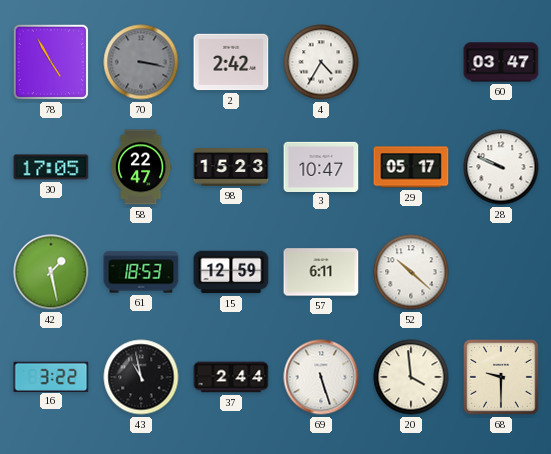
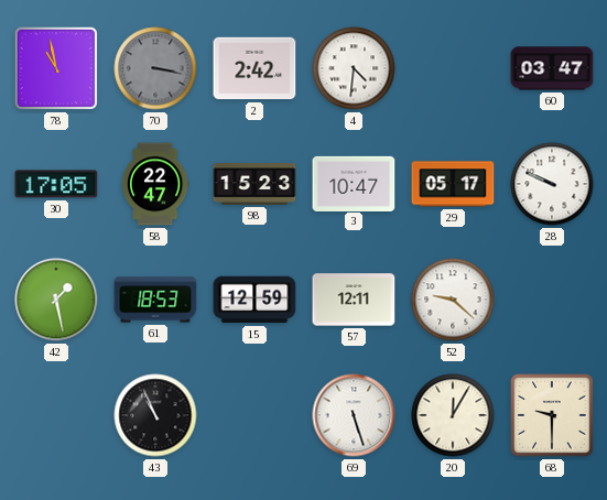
78: 4:55 -> 10:58 (56, 68)
4: 4:35 -> 4:31 (354, 68)
57: 6:11 -> 12:11 (354, 300)
52: 10:22 -> 9:22 (453, 300)
16: 3:22 -> none (51, 376)
43: 10:58 -> 10:56 (155, 415)
37: 2:44 -> none (231, 377)
20: 3:59 -> 12:05 (453, 415)
